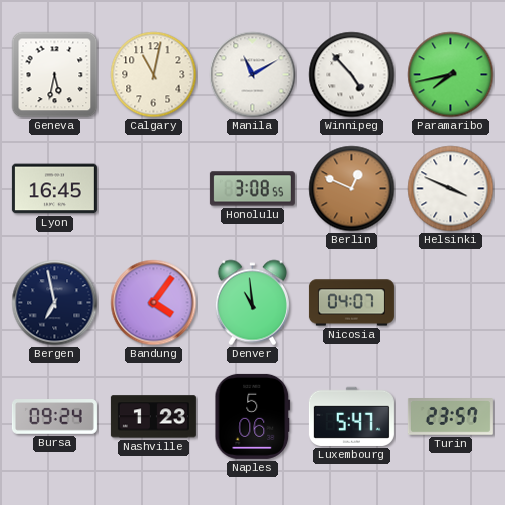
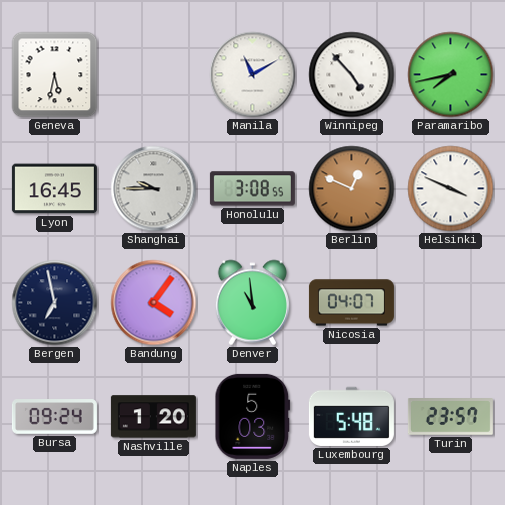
Calgary: 11:02 -> none (154, 75)
Shanghai: none -> 9:45 (154, 189)
Nashville: 1:23 -> 1:20 (153, 417)
Naples: 5:06 -> 5:03 (253, 416)
Luxembourg: 5:47 -> 5:48 (351, 416)
